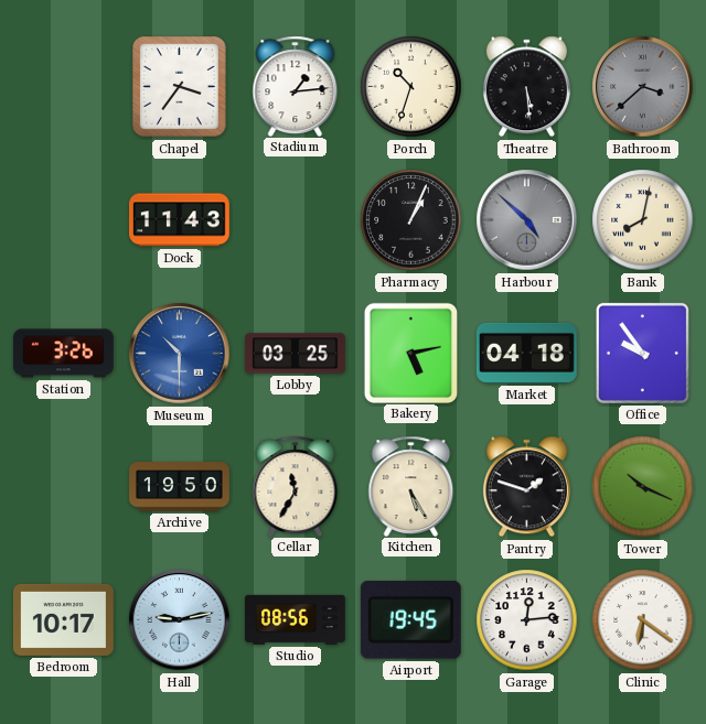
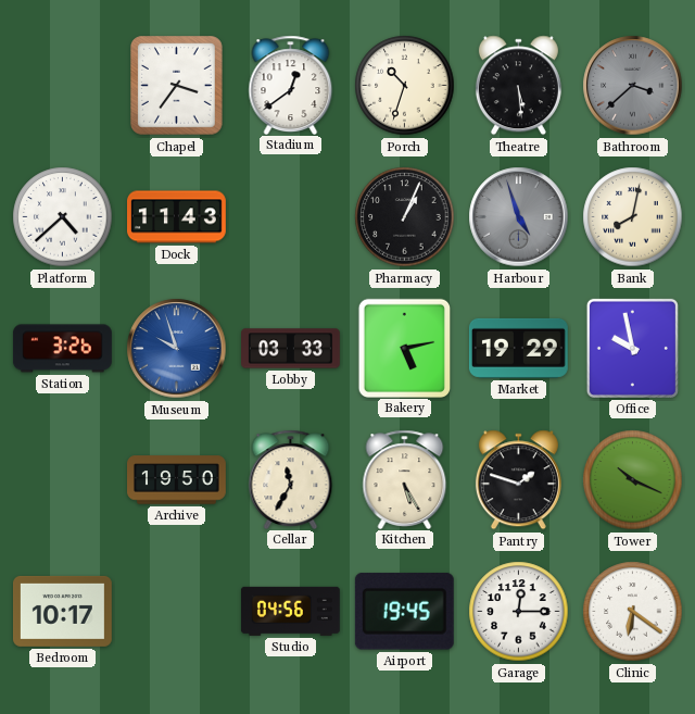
Stadium: 1:14 -> 12:39 (291, 85)
Platform: none -> 4:38 (63, 217)
Harbour: 4:52 -> 4:57 (519, 217)
Museum: 10:30 -> 9:57 (177, 349)
Lobby: 03:25 -> 03:33 (291, 349)
Market: 04:18 -> 19:29 (518, 348)
Office: 9:54 -> 9:58 (632, 348)
Hall: 9:13 -> none (180, 620)
Studio: 08:56 -> 04:56 (290, 611)
Garage: 12:14 -> 12:15 (519, 612)
